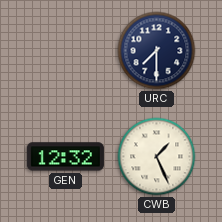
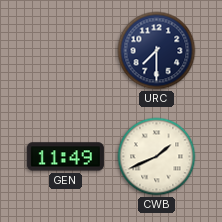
GEN: 12:32 -> 11:49 (65, 157)
CWB: 1:26 -> 1:41 (157, 157)
